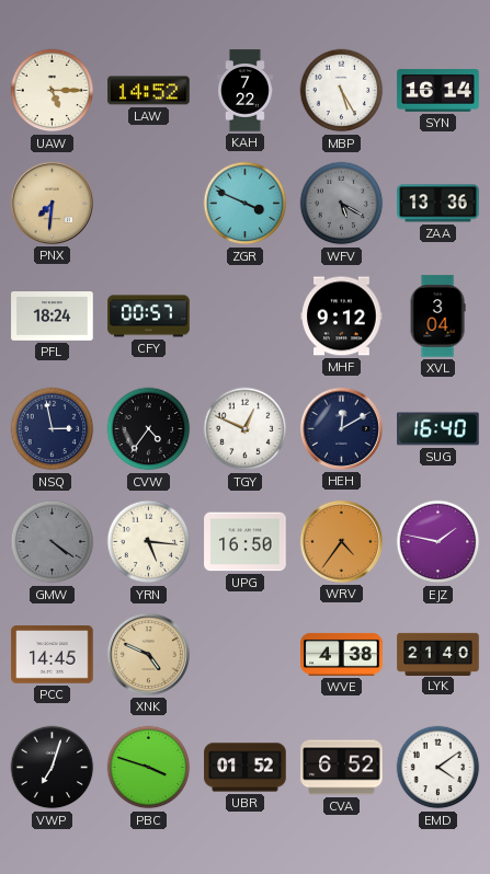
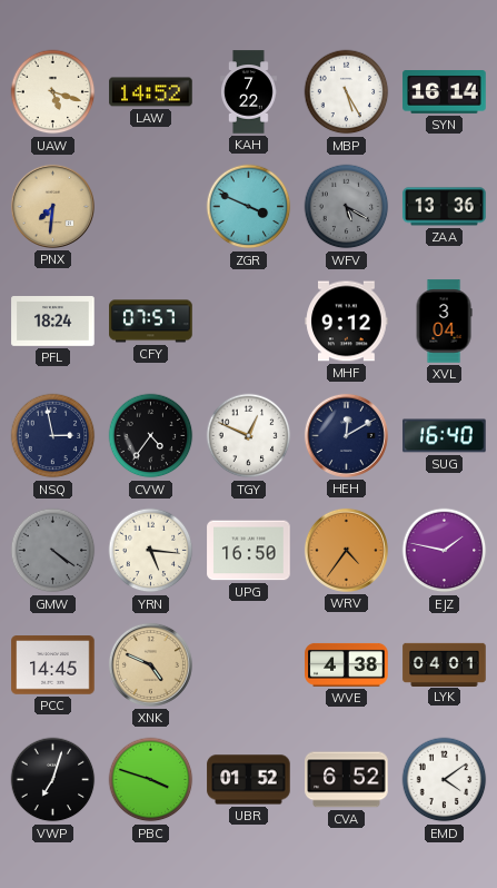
UAW: 5:15 -> 5:18 (53, 92)
CFY: 00:57 -> 07:57 (151, 322)
LYK: 21:40 -> 04:01 (445, 664)
